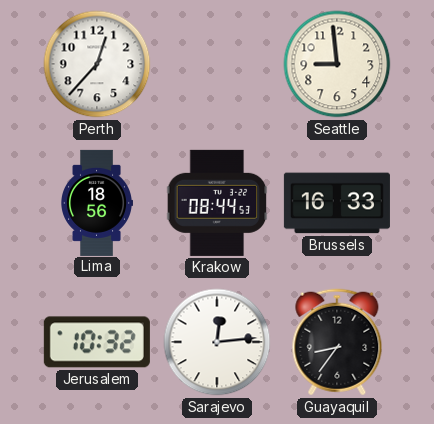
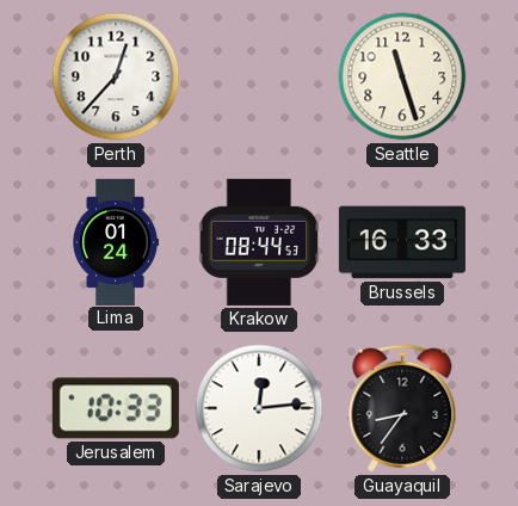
Seattle: 8:59 -> 11:27 (402, 76)
Lima: 18:56 -> 01:24 (116, 242)
Jerusalem: 10:32 -> 10:33 (116, 408)
